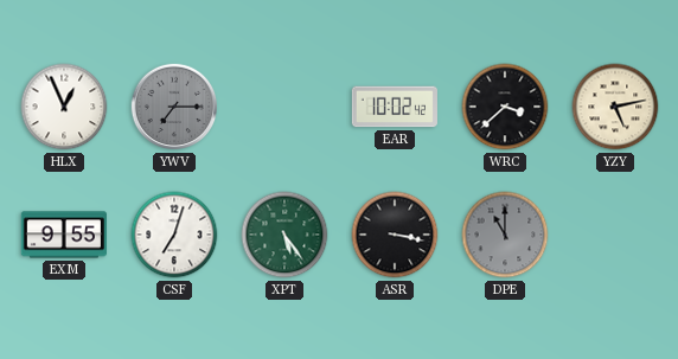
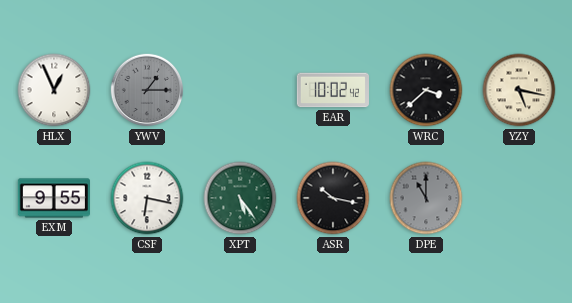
YWV: 7:15 -> 1:15 (147, 90)
YZY: 5:13 -> 5:17 (519, 90)
CSF: 7:03 -> 6:17 (147, 198)
ASR: 3:17 -> 10:17 (333, 198)
